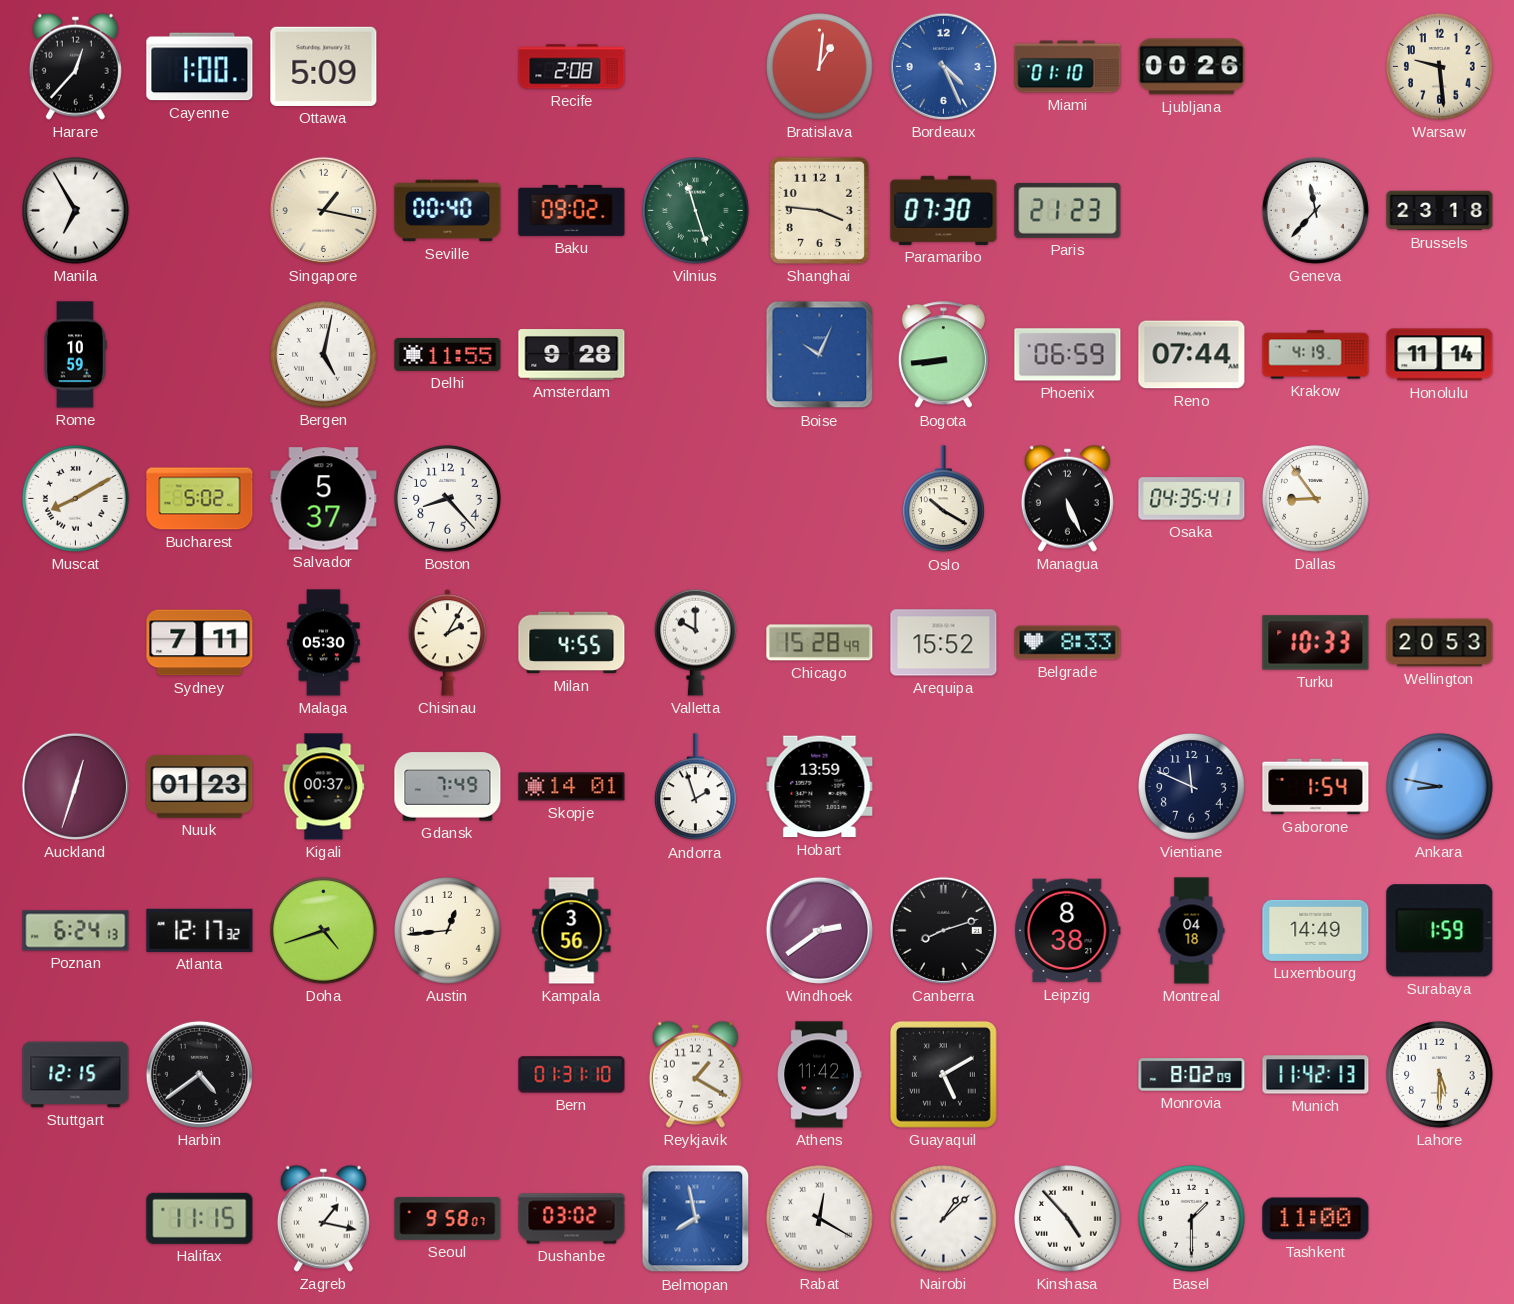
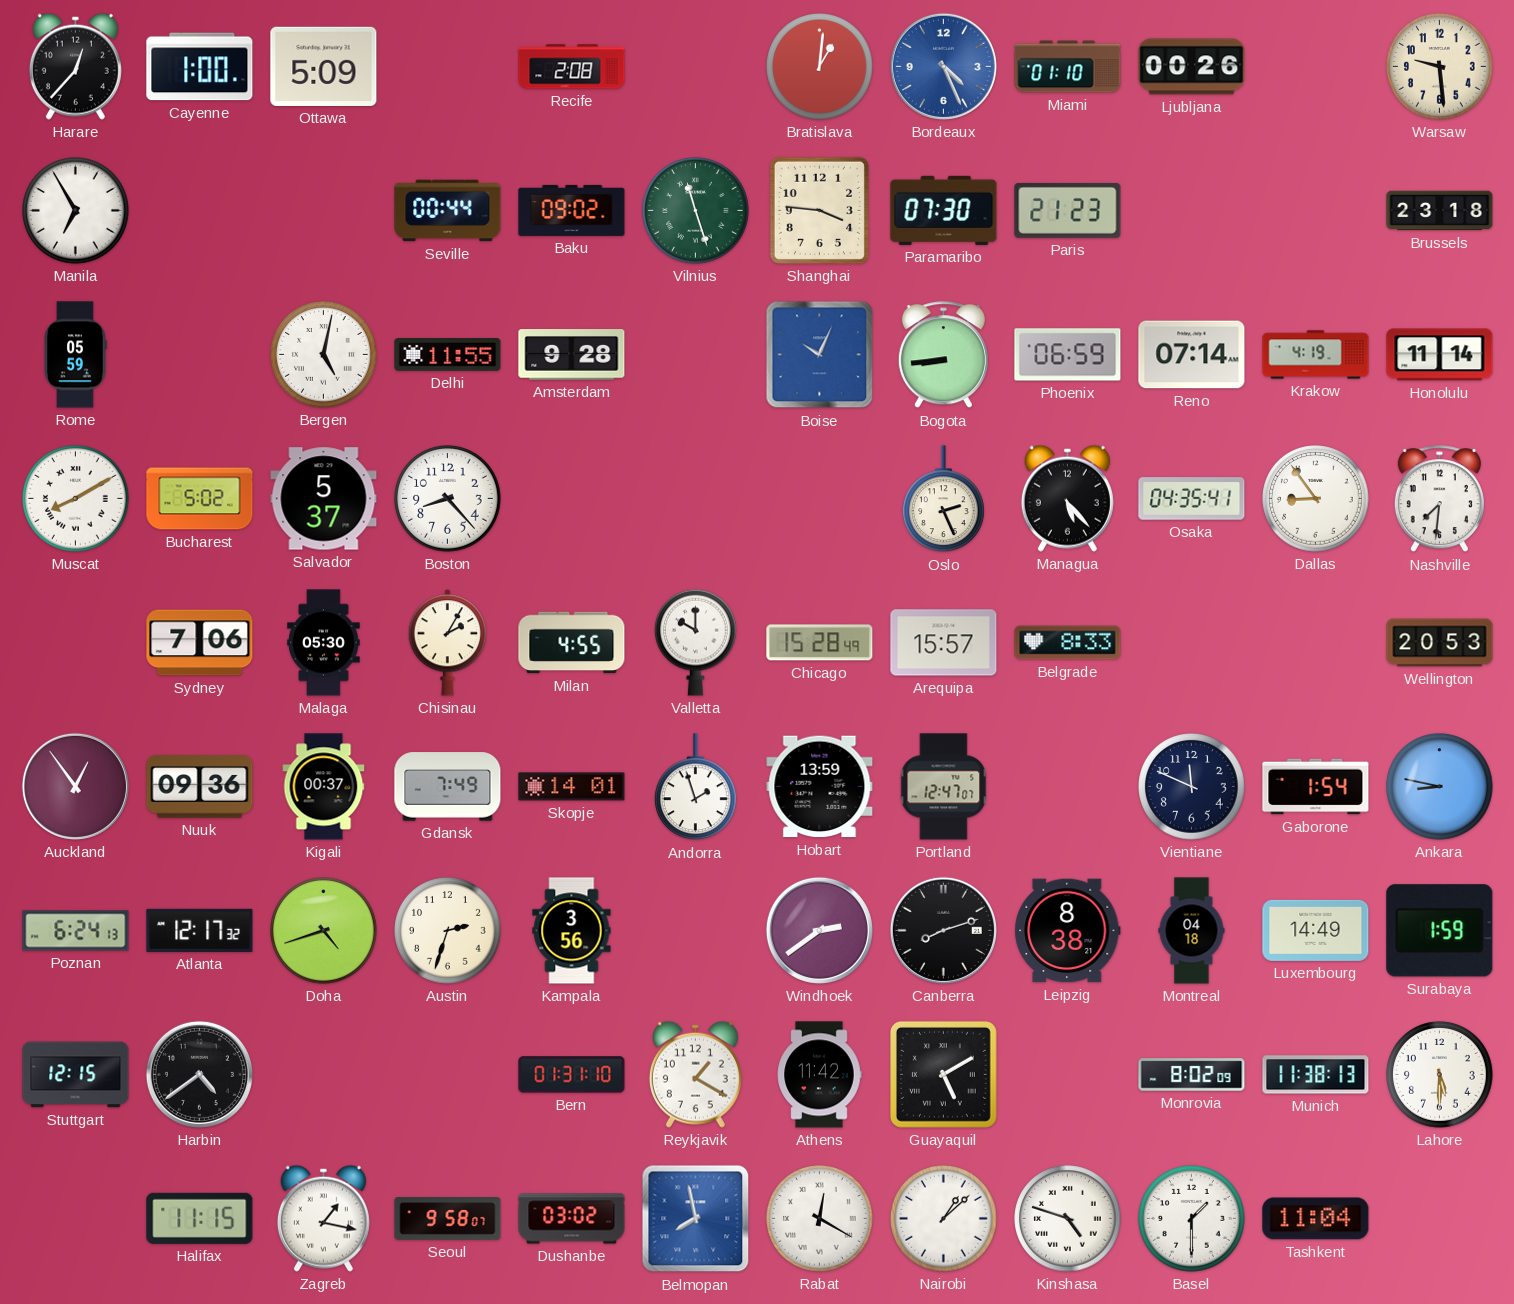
Singapore: 1:17 -> none (323, 210)
Seville: 00:40 -> 00:44 (448, 211)
Geneva: 11:37 -> none (1315, 210)
Rome: 10:59 -> 05:59 (75, 355)
Reno: 07:44 -> 07:14 (1192, 355)
Oslo: 10:20 -> 2:26 (944, 499)
Managua: 5:26 -> 5:23 (1067, 498)
Nashville: none -> 7:31 (1439, 499)
Sydney: 7:11 -> 7:06 (200, 643)
Arequipa: 15:52 -> 15:57 (944, 643)
Turku: 10:33 -> none (1316, 643)
Auckland: 12:33 -> 12:54 (75, 786)
Nuuk: 01:23 -> 09:36 (200, 787)
Portland: none -> 12:47 (944, 787)
Austin: 12:44 -> 2:33 (448, 931)
Munich: 11:42 -> 11:38 (1316, 1075)
Kinshasa: 4:53 -> 4:48 (1068, 1219)
Tashkent: 11:00 -> 11:04 (1316, 1219)
